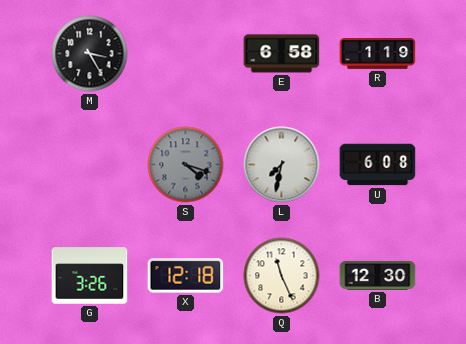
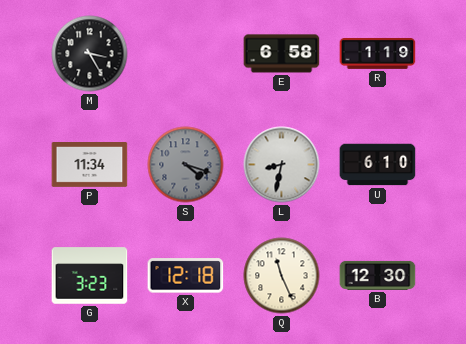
P: none -> 11:34 (90, 165)
L: 7:32 -> 8:32 (282, 165)
U: 6:08 -> 6:10 (378, 165)
G: 3:26 -> 3:23 (90, 276)
